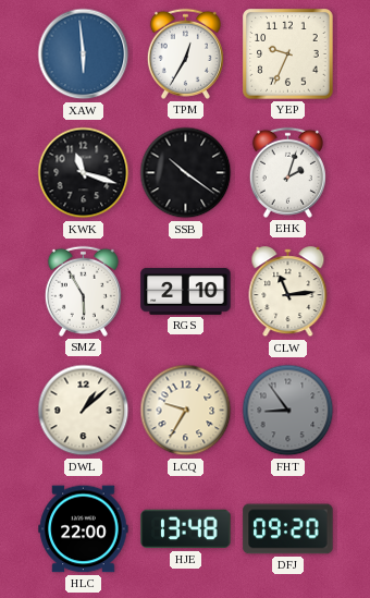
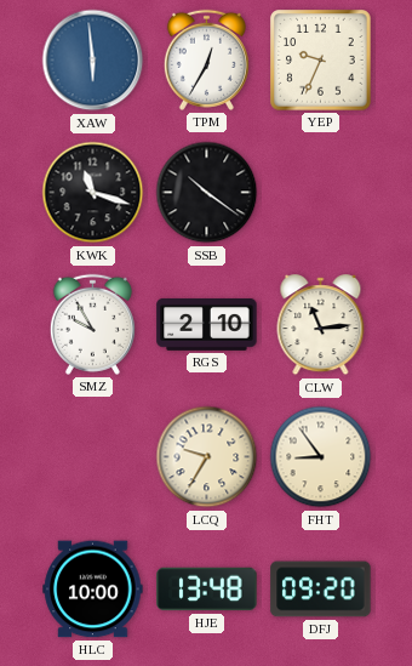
EHK: 2:03 -> none (287, 172)
SMZ: 5:55 -> 9:55 (92, 324)
DWL: 1:08 -> none (84, 411)
FHT dial: grey -> cream (321, 457)
HLC: 22:00 -> 10:00 (93, 590)
